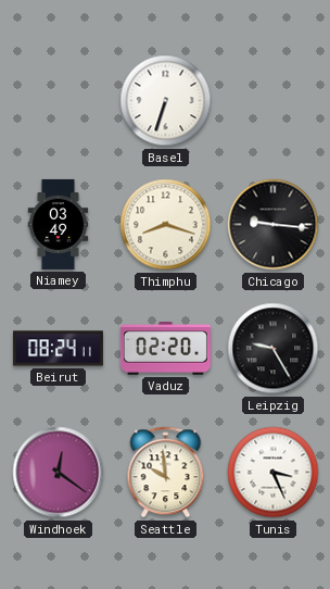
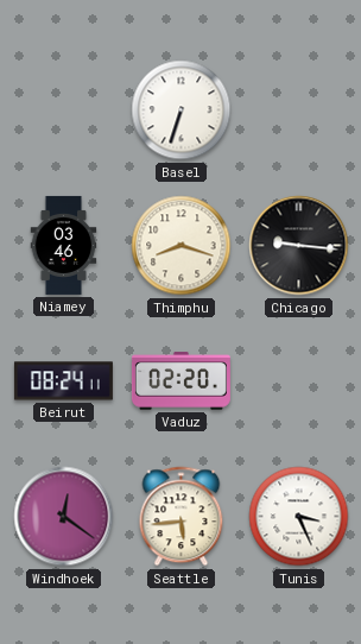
Niamey: 03:49 -> 03:46 (64, 245)
Leipzig: 9:25 -> none (274, 349)
Seattle: 9:59 -> 5:44 (182, 517)
